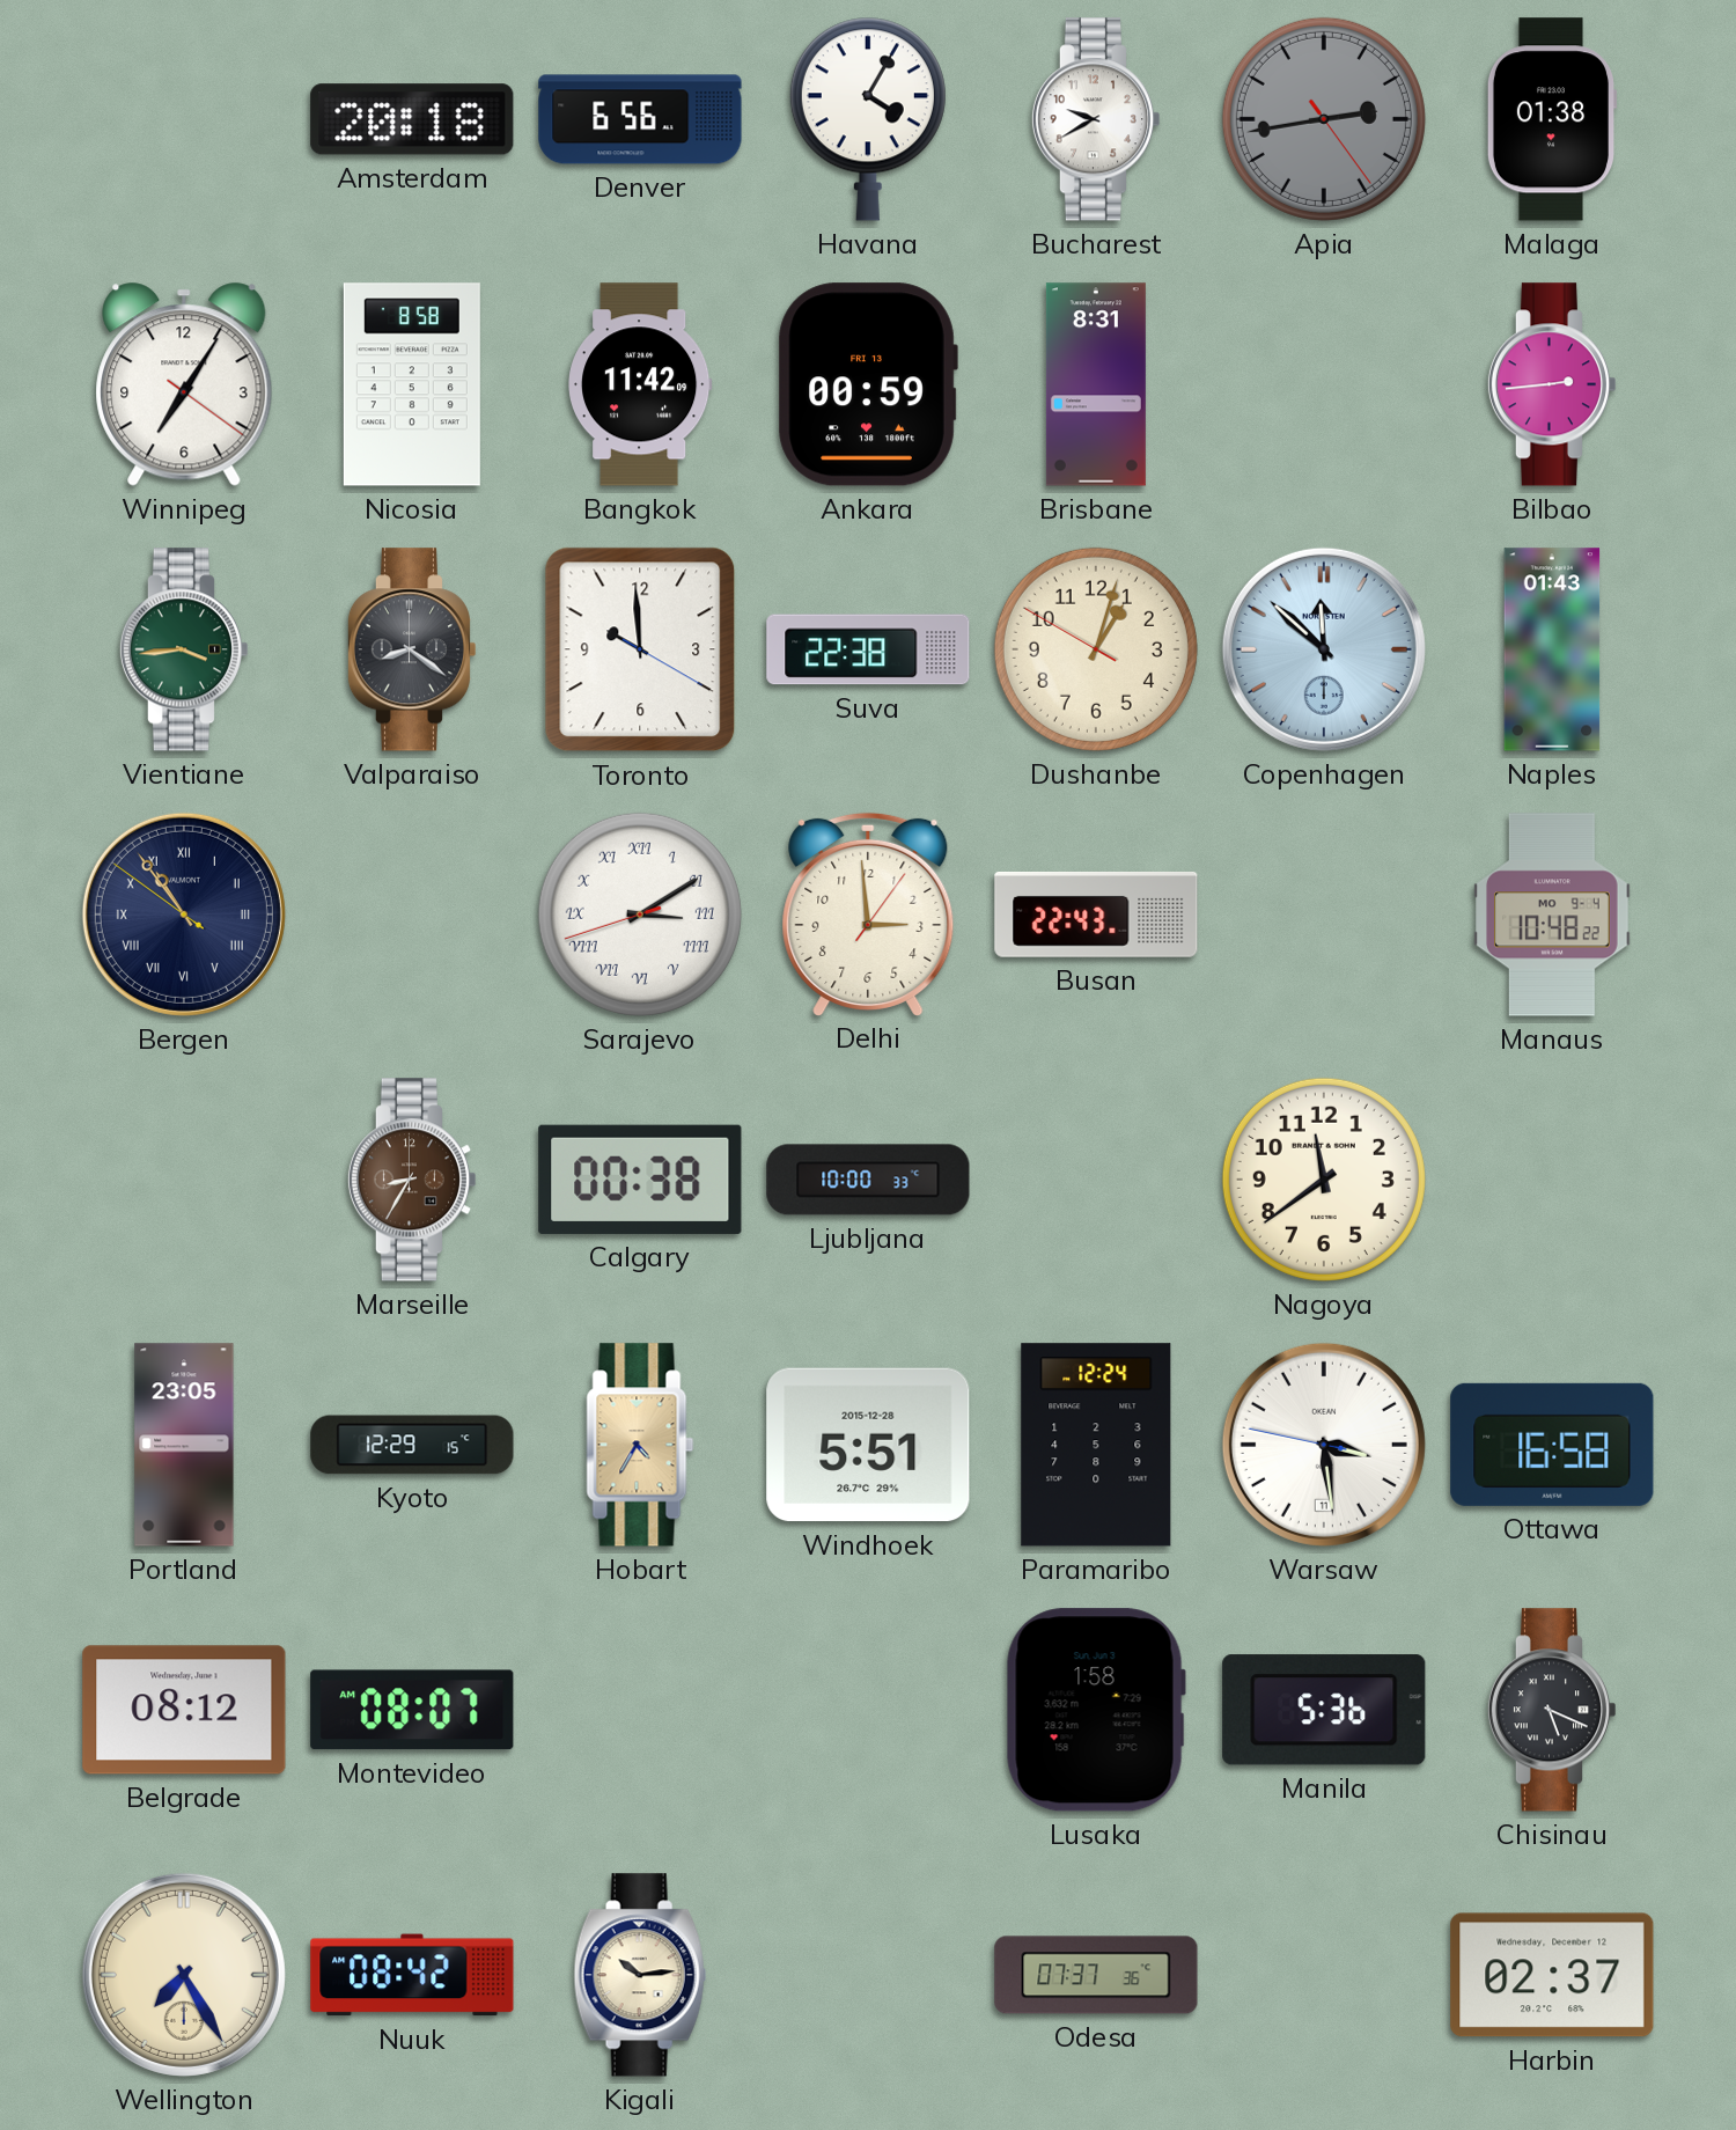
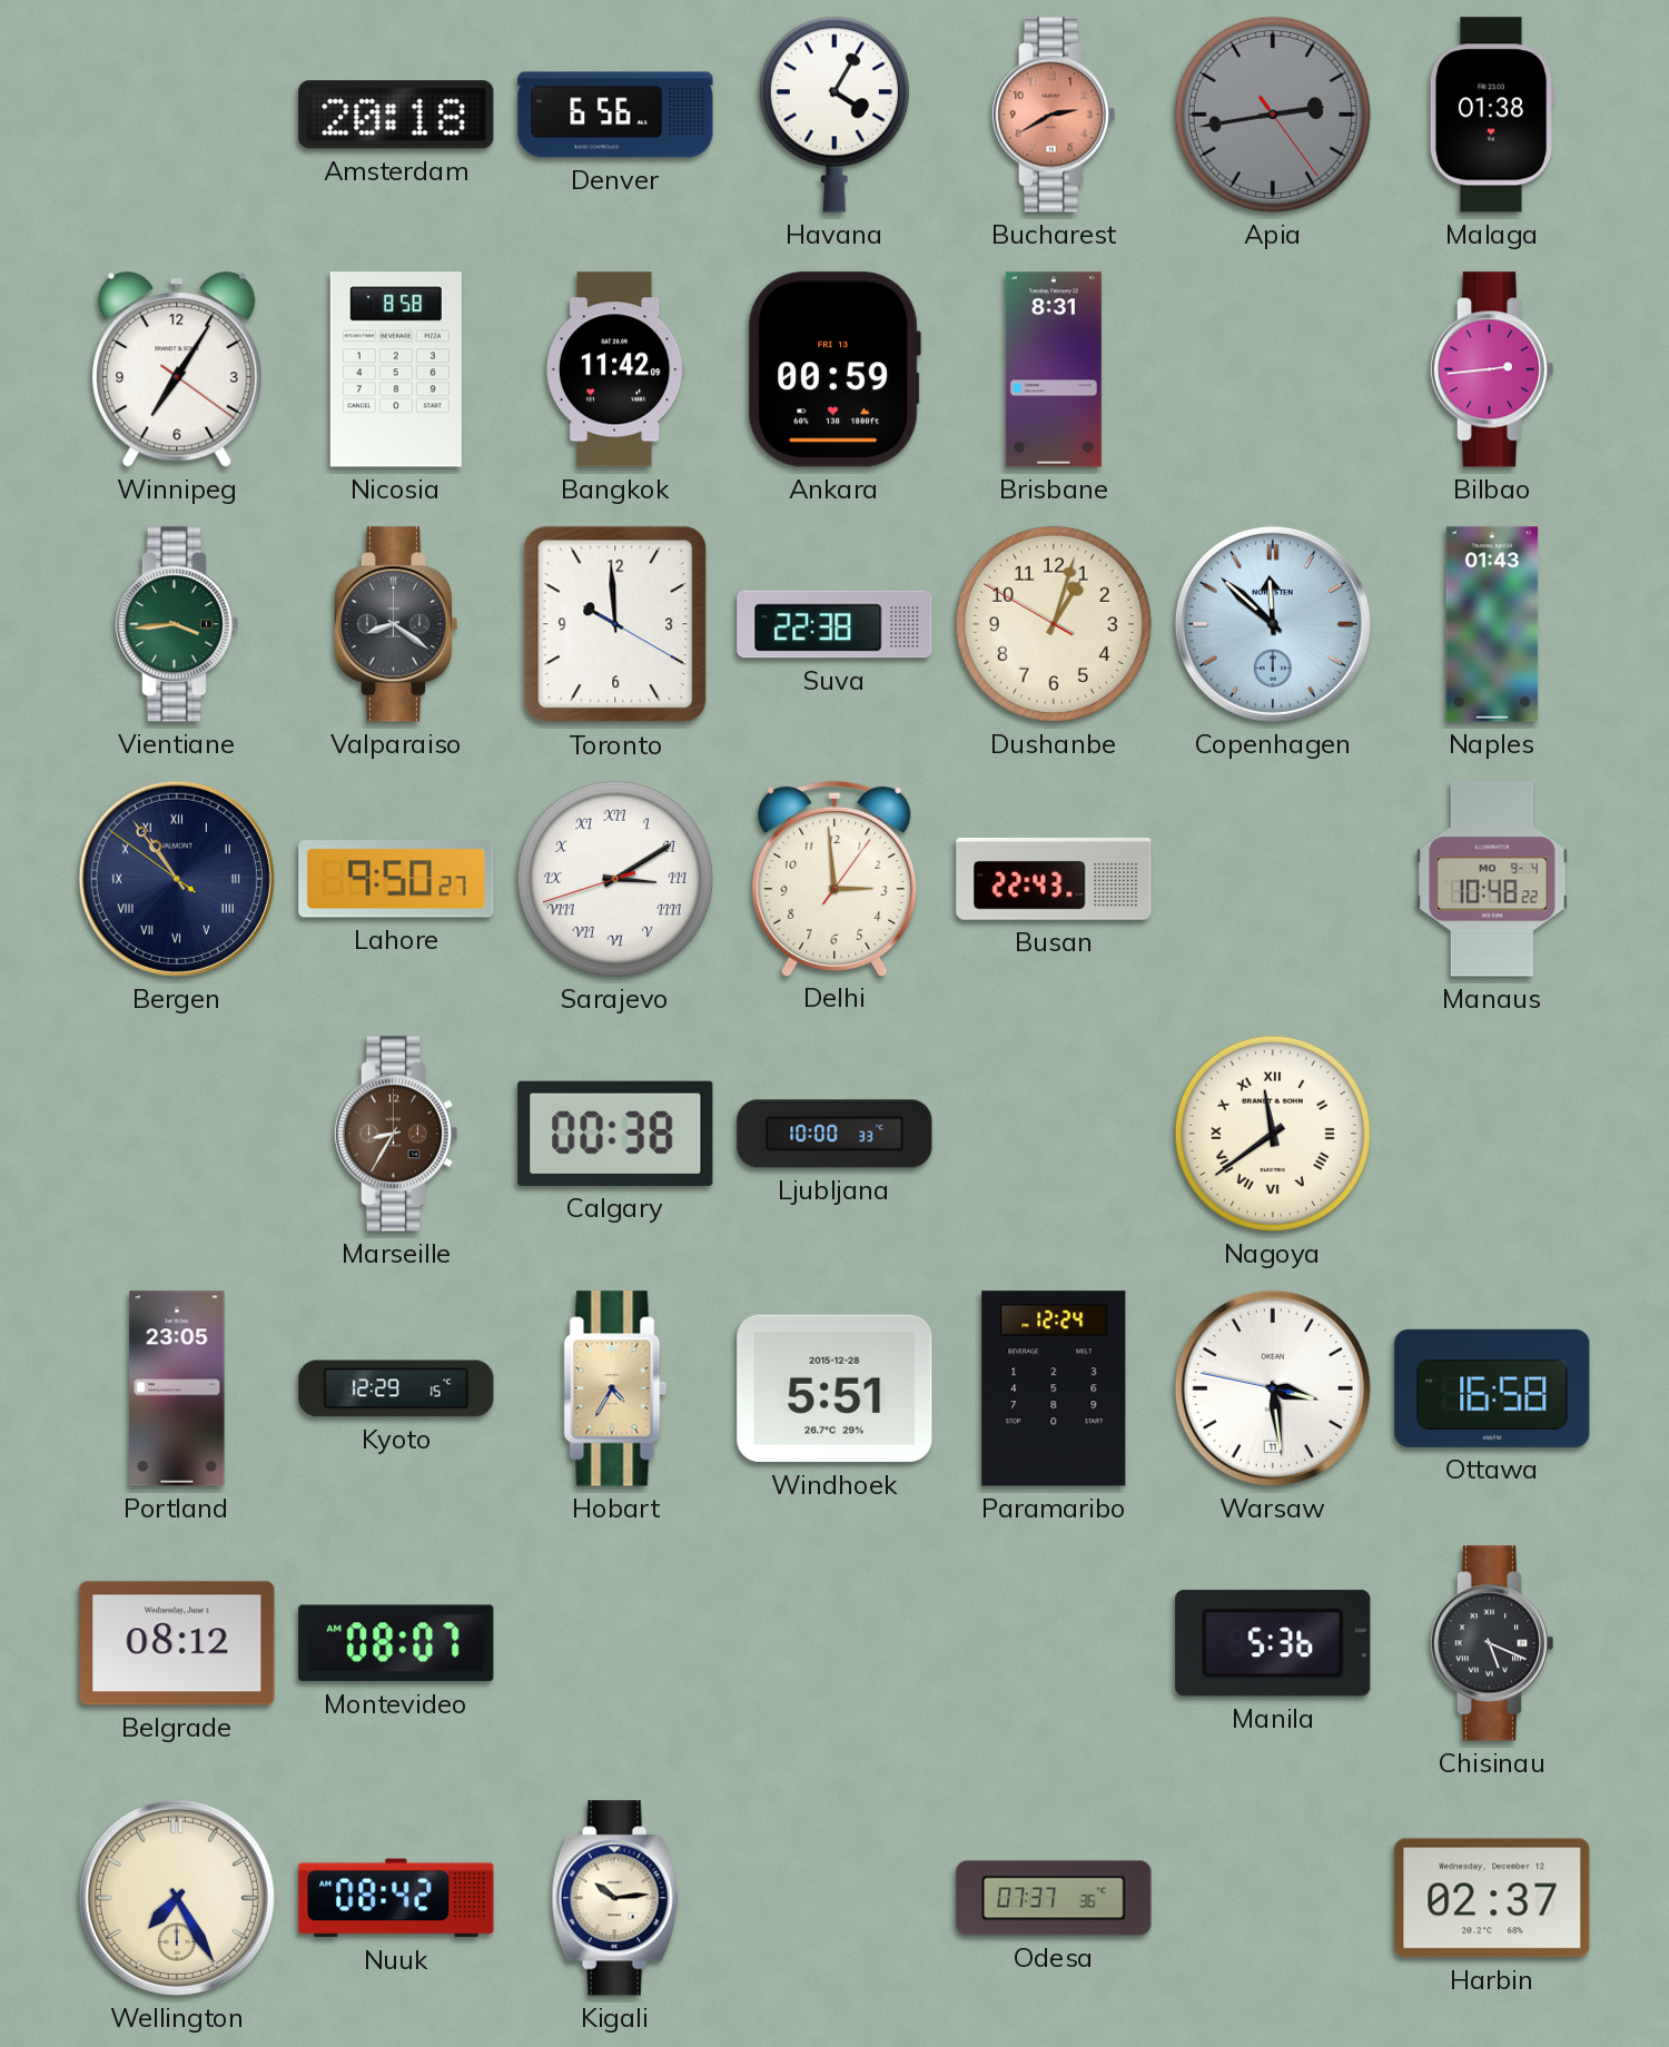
Bucharest: 9:40 -> 2:40 (1053, 115)
Bucharest dial: white -> salmon (1053, 115)
Lahore: none -> 9:50 (396, 879)
Nagoya numerals: Arabic -> Roman (1273, 1134)
Lusaka: 1:58 -> none (1096, 1710)
